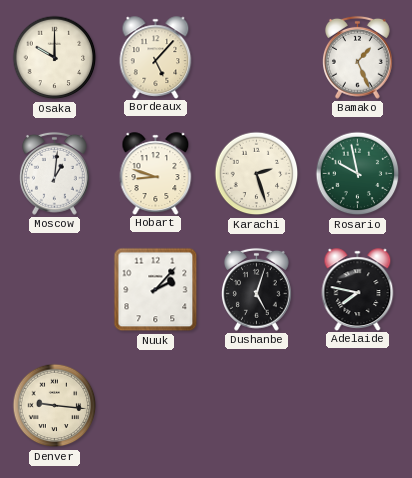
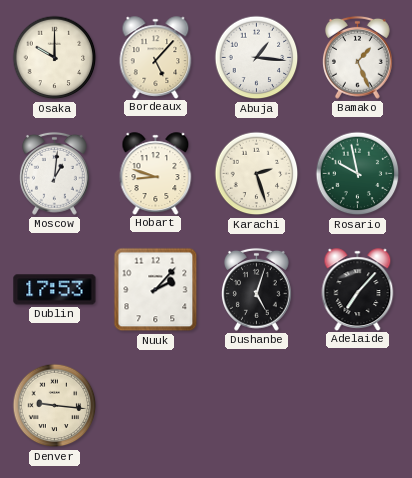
Abuja: none -> 1:16 (257, 58)
Dublin: none -> 17:53 (55, 290)
Adelaide: 7:47 -> 7:07 (358, 289)
